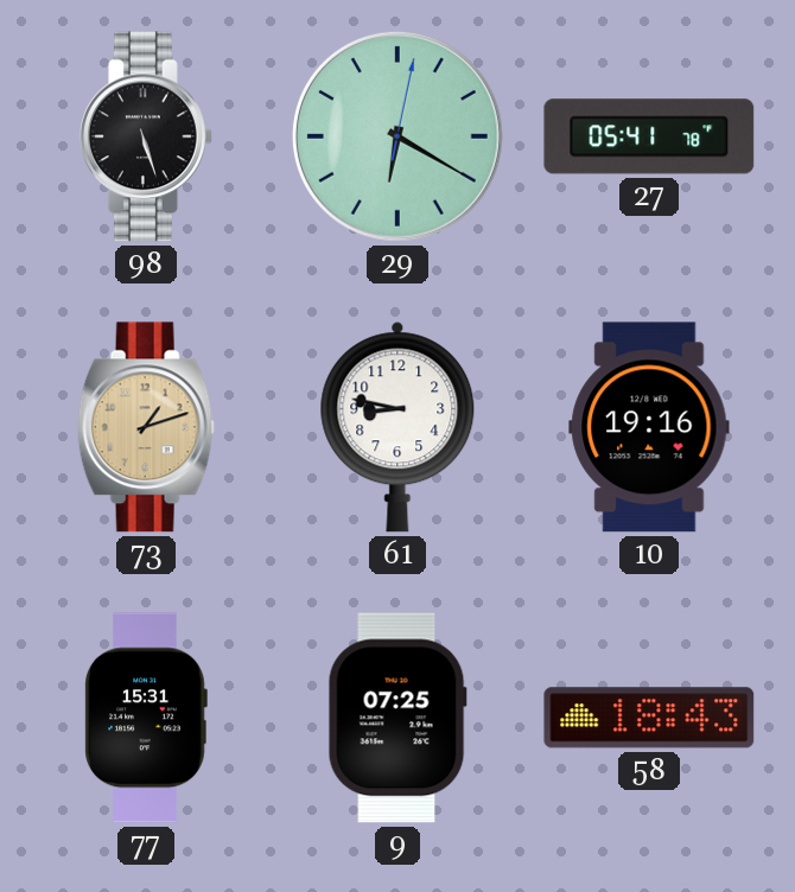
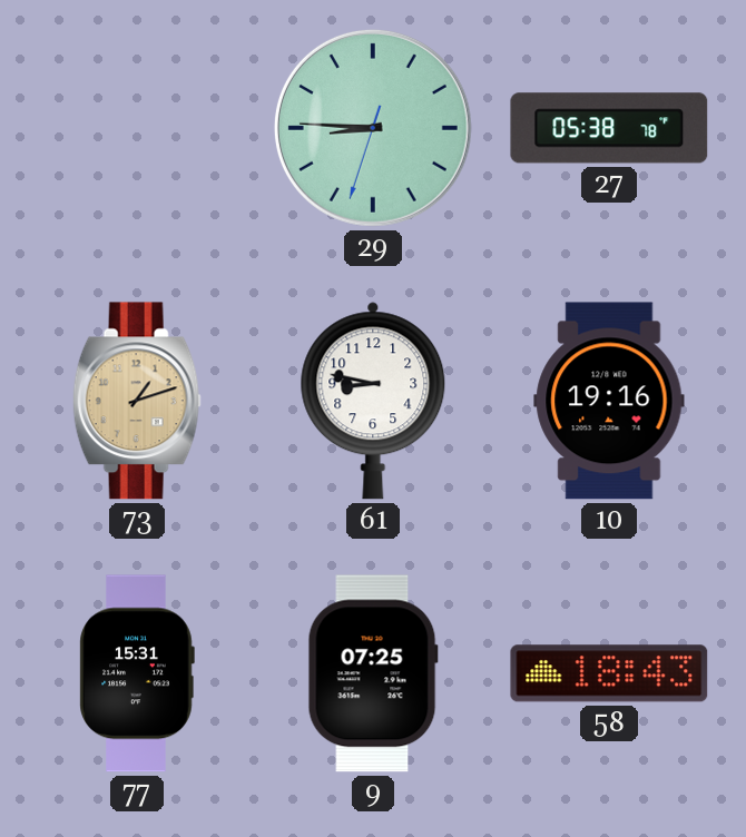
98: 5:27 -> none (146, 136)
29: 6:20 -> 8:45 (373, 128)
27: 05:41 -> 05:38 (609, 128)
